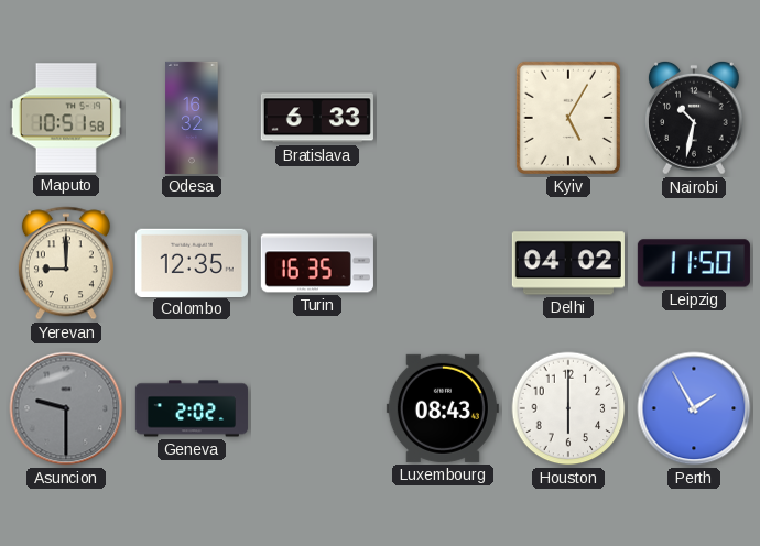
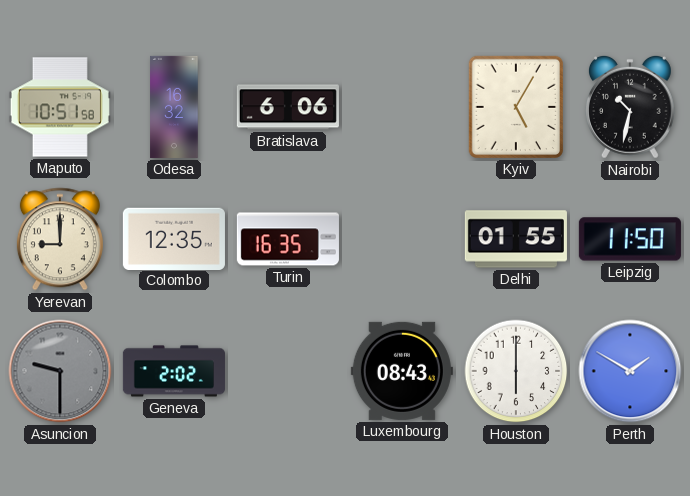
Bratislava: 6:33 -> 6:06 (288, 107)
Delhi: 04:02 -> 01:55 (516, 239)
Perth: 1:55 -> 1:50 (630, 371)
